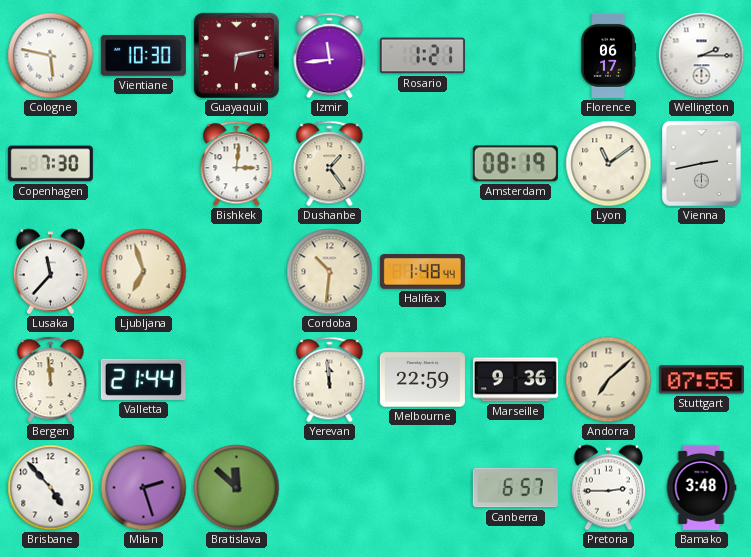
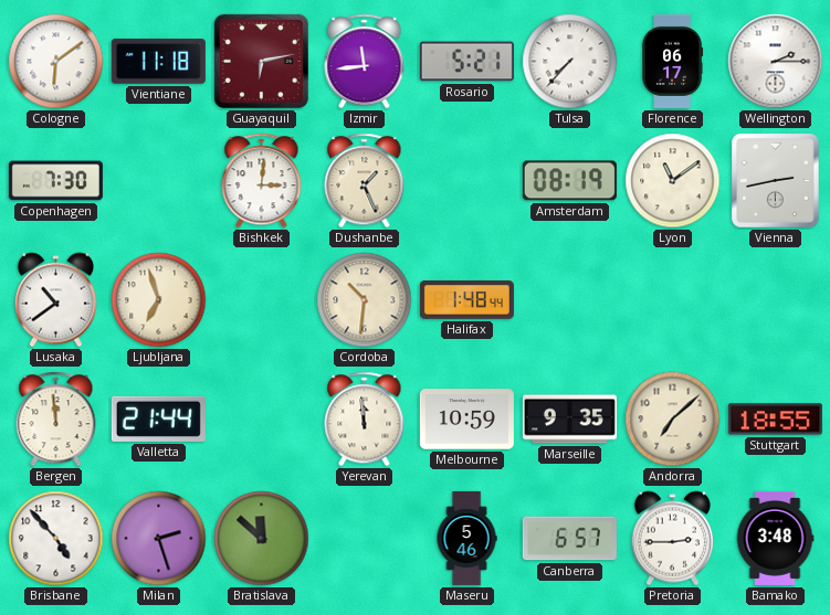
Cologne: 5:47 -> 6:09 (56, 62)
Vientiane: 10:30 -> 11:18 (158, 61)
Rosario: 1:21 -> 5:21 (466, 62)
Tulsa: none -> 7:37 (570, 62)
Dushanbe: 1:24 -> 1:26 (365, 181)
Lusaka: 11:37 -> 10:39 (55, 300)
Melbourne: 22:59 -> 10:59 (466, 420)
Marseille: 9:36 -> 9:35 (569, 420)
Stuttgart: 07:55 -> 18:55 (775, 420)
Maseru: none -> 5:46 (466, 538)
